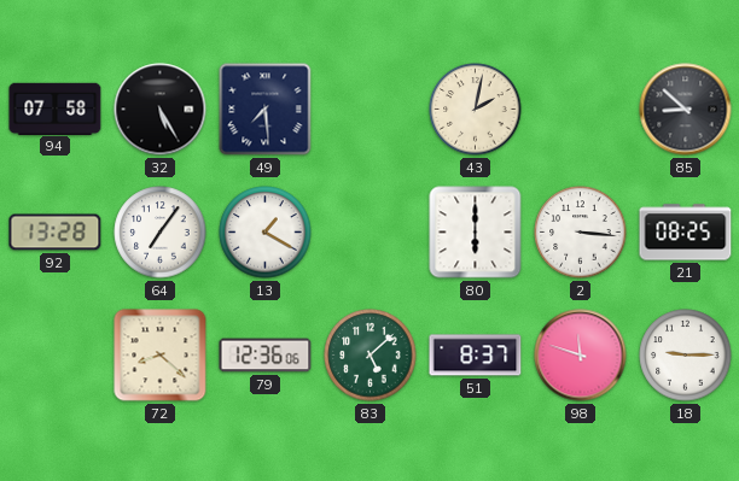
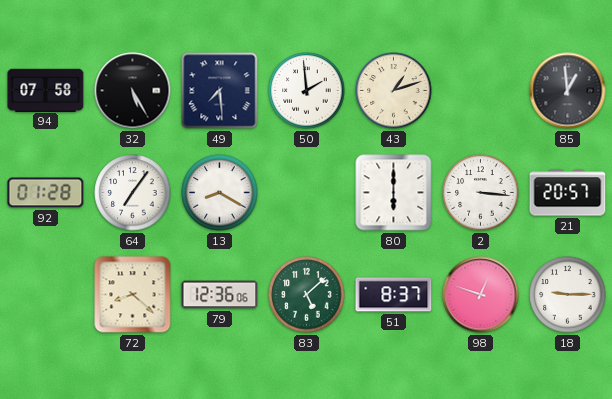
50: none -> 1:59 (307, 91)
43: 2:02 -> 1:12 (394, 91)
85: 8:52 -> 12:59 (568, 91)
92: 13:28 -> 01:28 (46, 193)
13: 1:20 -> 8:20 (220, 193)
21: 08:25 -> 20:57 (568, 193)
98: 11:48 -> 12:48 (481, 295)
